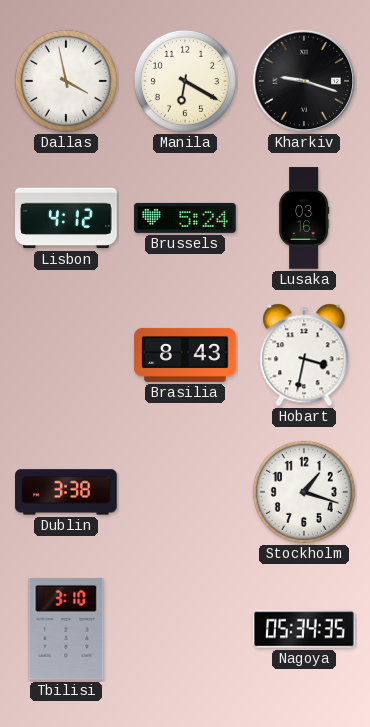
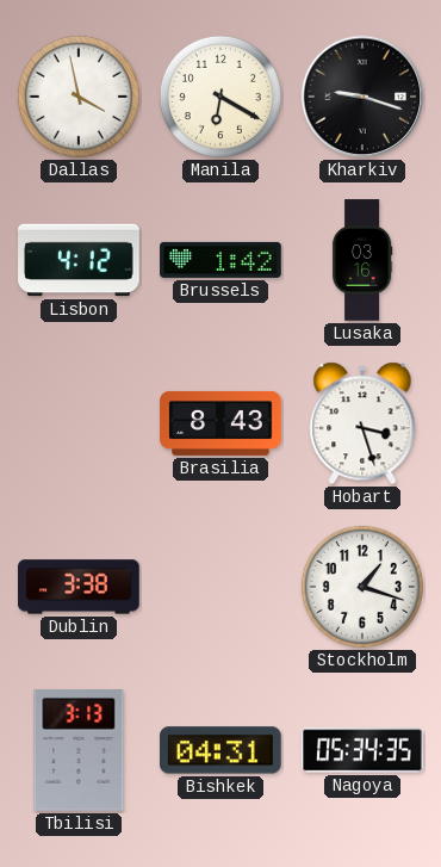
Brussels: 5:24 -> 1:42 (220, 260)
Hobart: 3:32 -> 3:27 (362, 423)
Tbilisi: 3:10 -> 3:13 (79, 751)
Bishkek: none -> 04:31 (222, 750)
